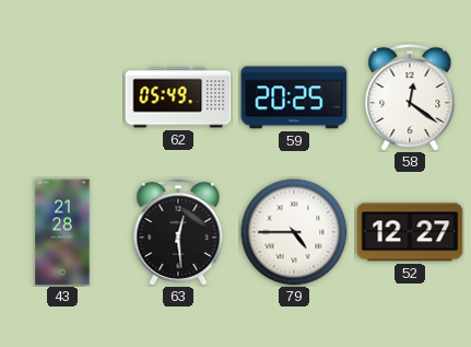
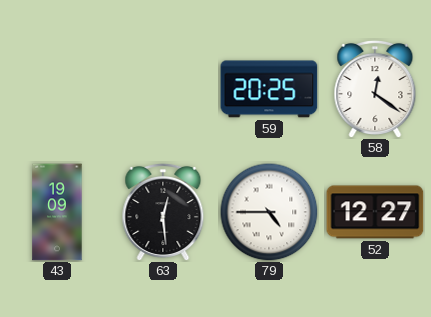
62: 05:49 -> none (178, 97)
43: 21:28 -> 19:09 (57, 212)
